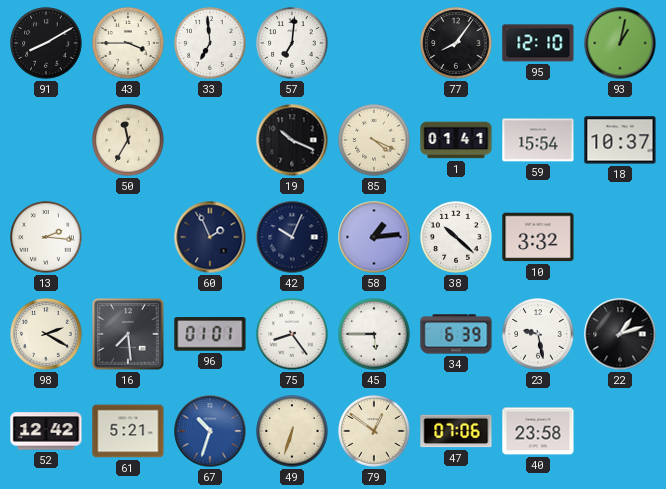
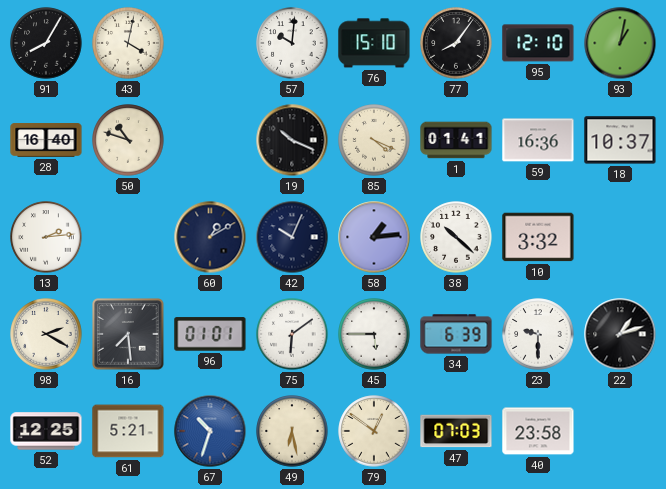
91: 8:10 -> 8:05 (46, 43)
43: 3:45 -> 4:02 (128, 43)
33: 6:59 -> none (210, 43)
57: 7:01 -> 10:01 (292, 43)
76: none -> 15:10 (374, 43)
28: none -> 16:40 (46, 141)
50: 11:35 -> 10:48 (128, 140)
59: 15:54 -> 16:36 (538, 140)
13: 2:16 -> 2:14 (46, 237)
60: 1:56 -> 1:10 (210, 237)
75: 8:24 -> 6:09 (292, 334)
23: 9:28 -> 9:30 (538, 334)
52: 12:42 -> 12:25 (46, 431)
49: 6:33 -> 6:28 (292, 431)
47: 07:06 -> 07:03 (456, 431)
